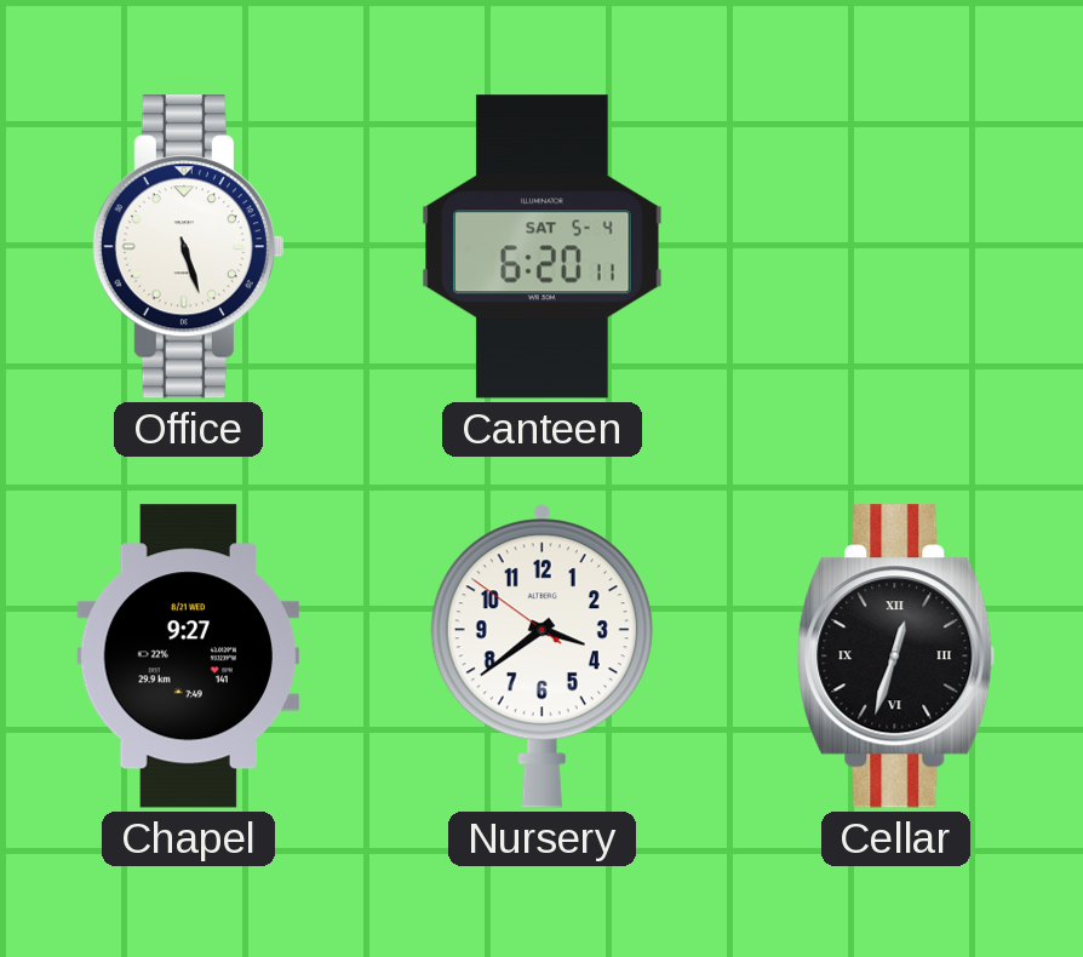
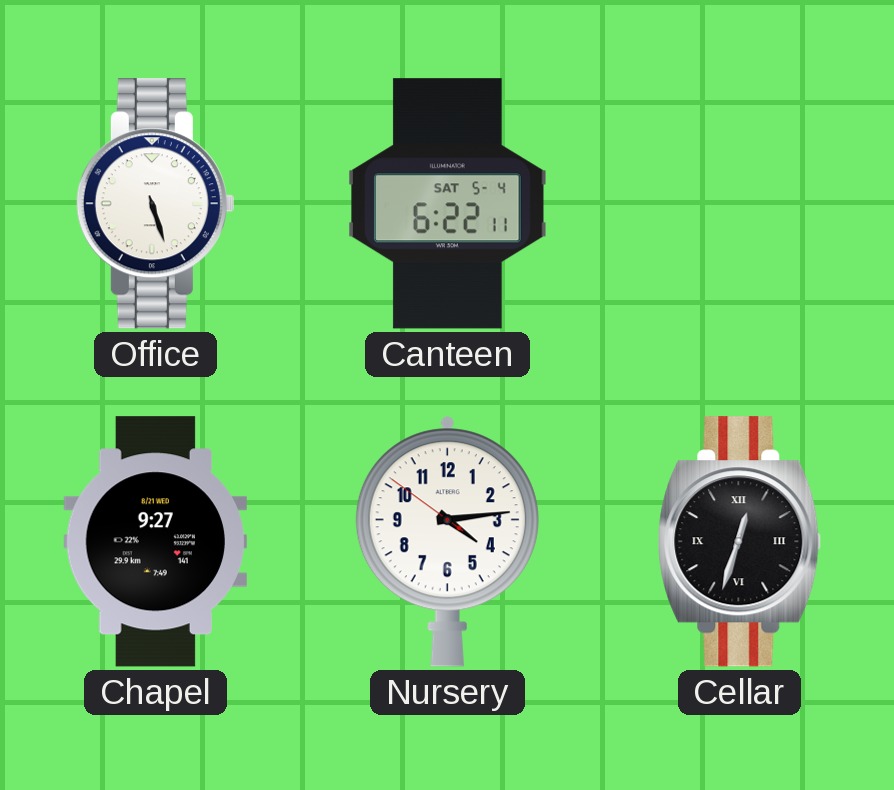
Canteen: 6:20 -> 6:22 (448, 204)
Nursery: 3:38 -> 4:13 (447, 541)
